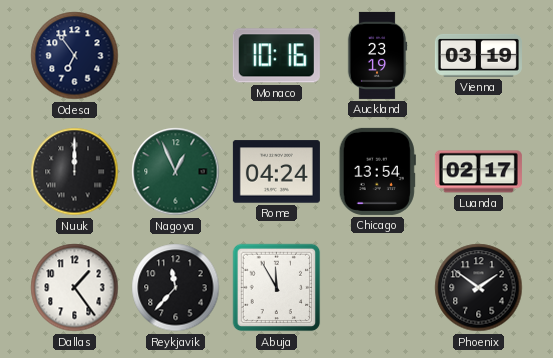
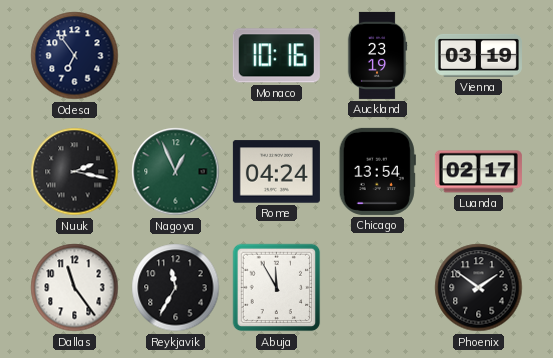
Nuuk: 12:00 -> 2:17 (75, 172)
Dallas: 1:24 -> 11:24 (75, 288)
Reykjavik: 11:37 -> 11:35 (176, 288)
